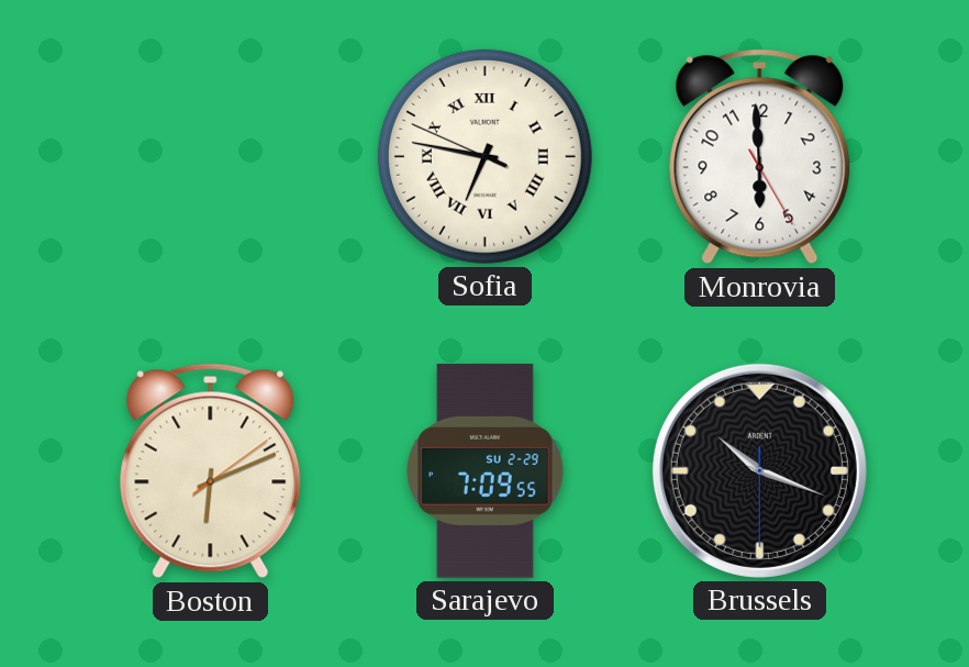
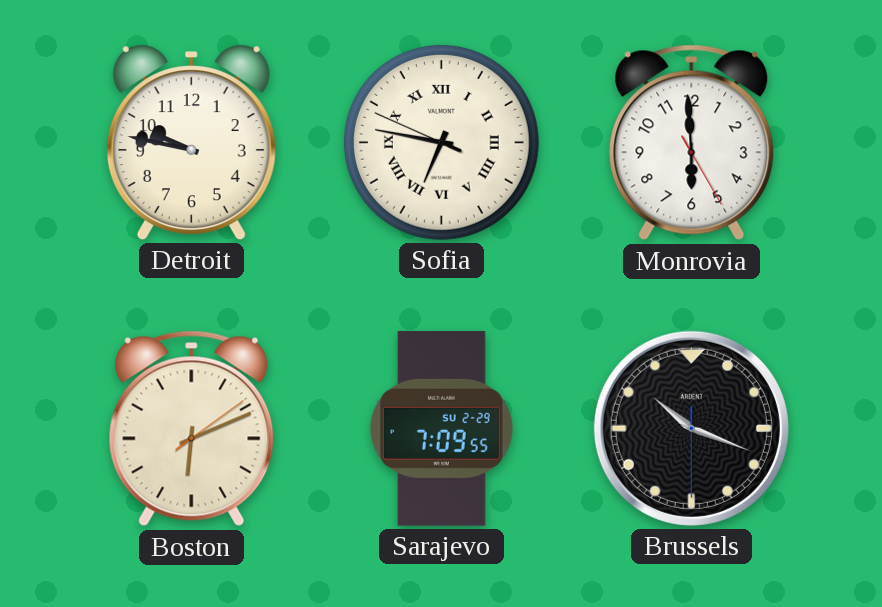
Detroit: none -> 9:47 (191, 142)
